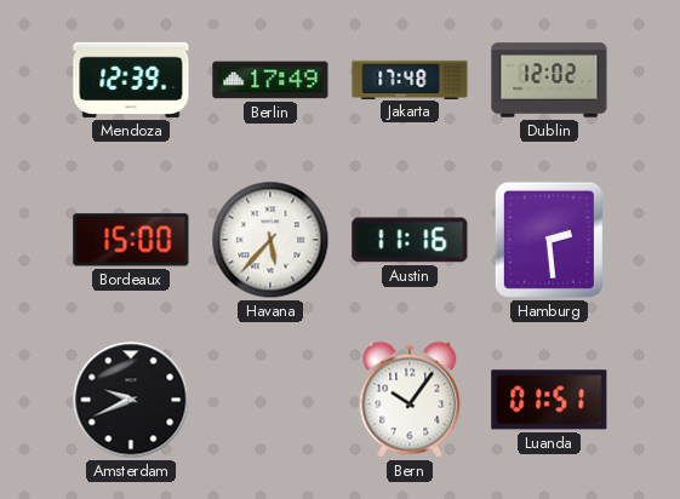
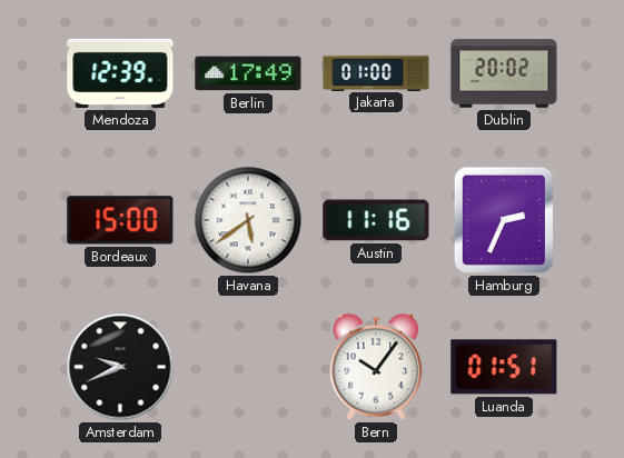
Jakarta: 17:48 -> 01:00 (376, 72)
Dublin: 12:02 -> 20:02 (504, 73)
Havana: 5:37 -> 5:39 (248, 220)
Hamburg: 2:29 -> 2:34 (504, 220)
